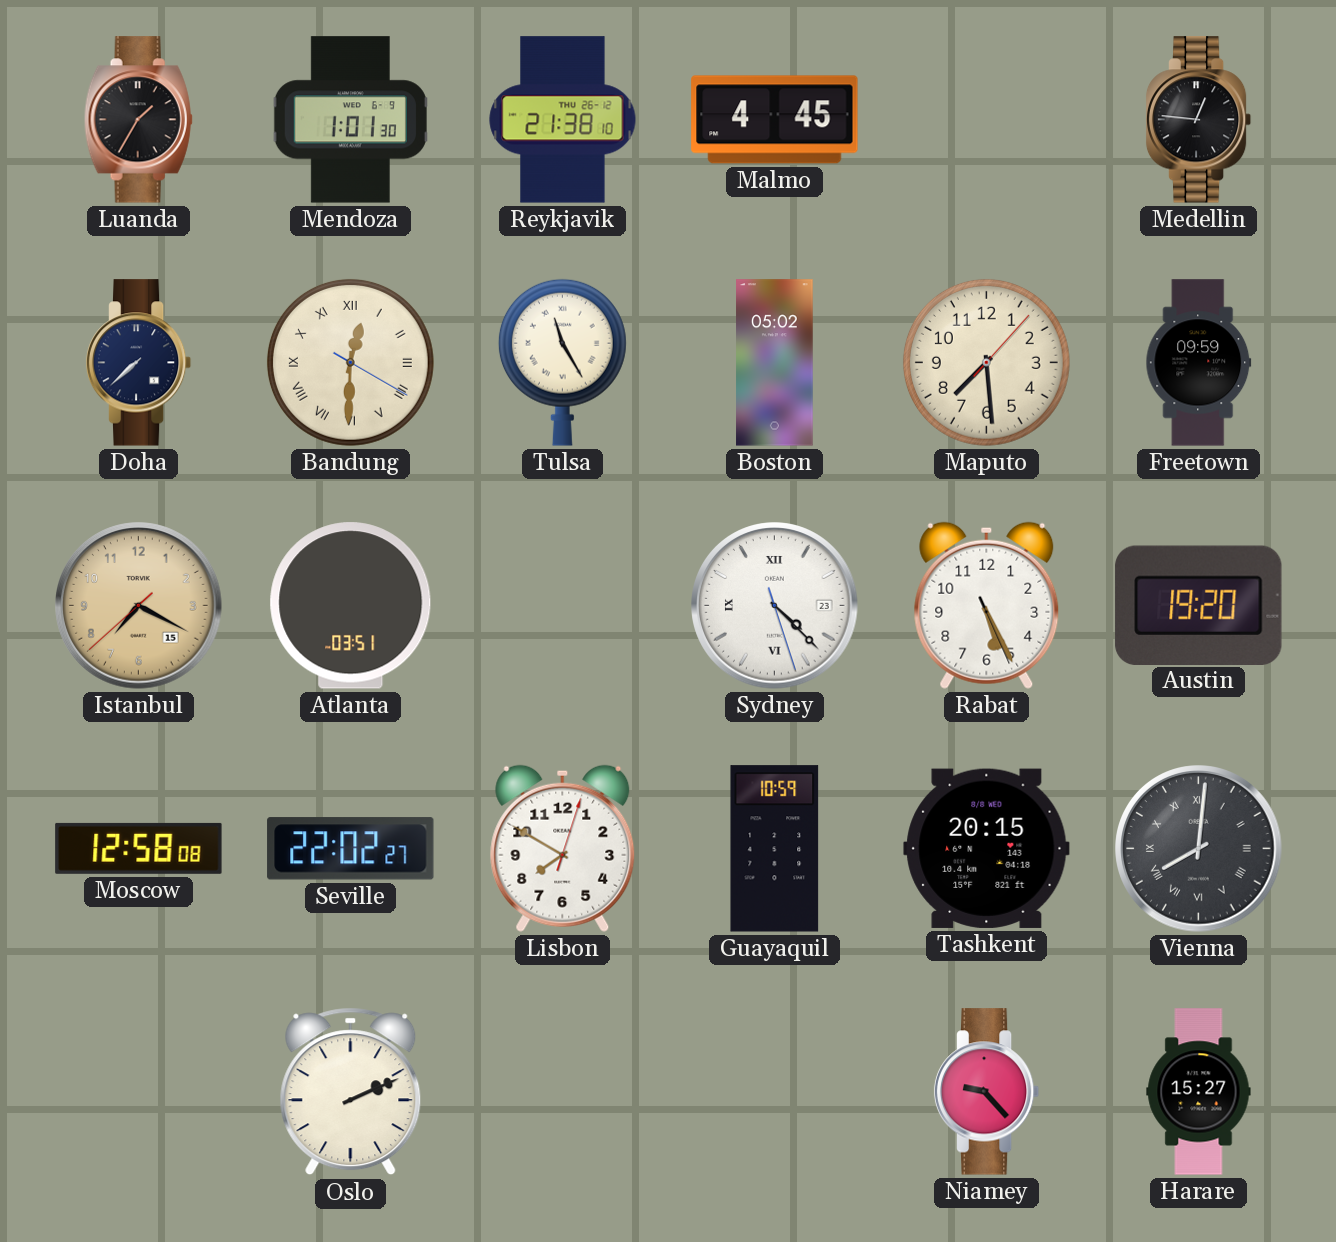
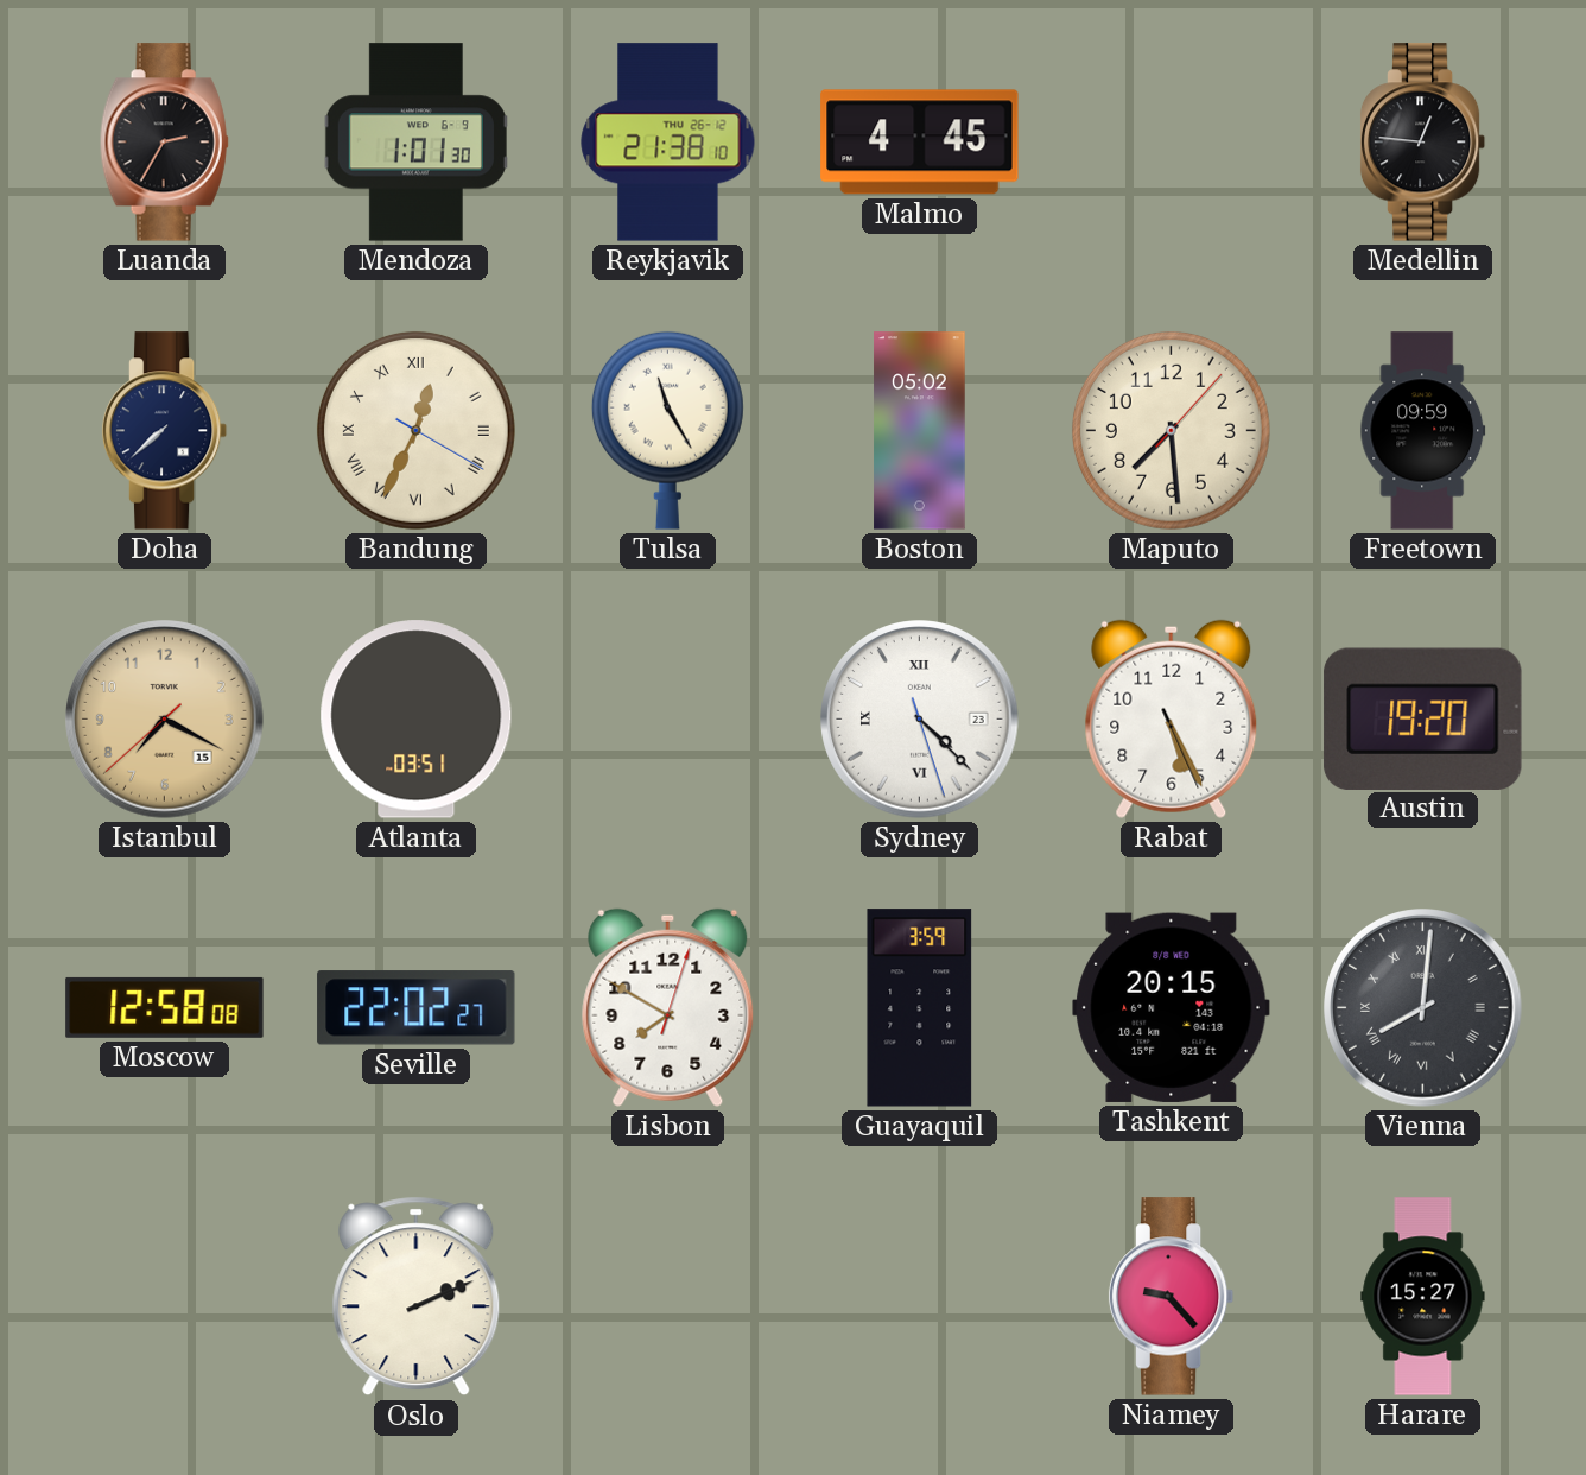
Luanda: 1:35 -> 2:35 (164, 143)
Bandung: 12:30 -> 12:34 (415, 430)
Guayaquil: 10:59 -> 3:59 (920, 1008)
